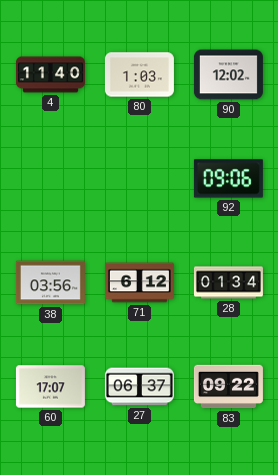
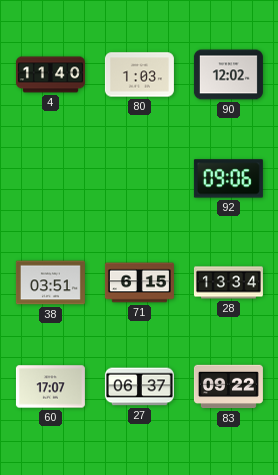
38: 03:56 -> 03:51 (50, 283)
71: 6:12 -> 6:15 (139, 283)
28: 01:34 -> 13:34 (228, 283)
